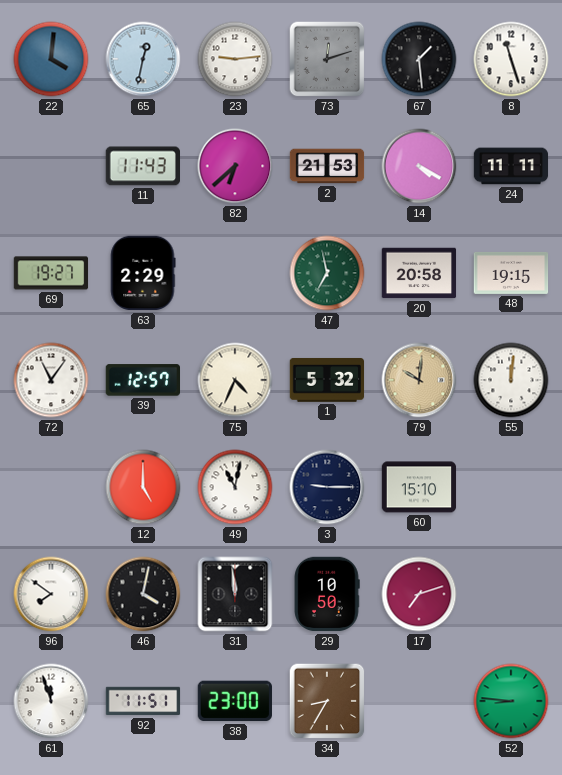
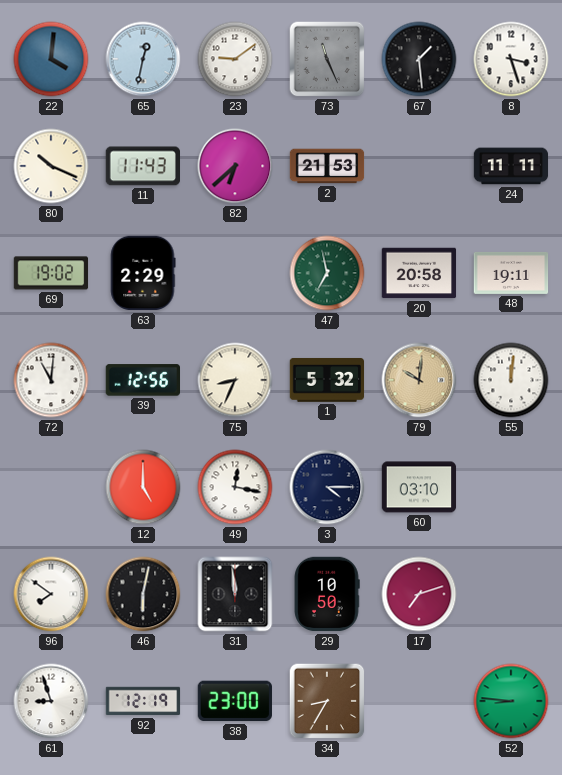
23: 9:14 -> 9:09 (235, 59)
73: 12:12 -> 11:26 (327, 59)
8: 11:27 -> 3:27 (511, 59)
80: none -> 10:19 (51, 166)
14: 4:20 -> none (419, 166)
69: 19:27 -> 19:02 (51, 273)
48: 19:15 -> 19:11 (511, 273)
72: 11:06 -> 11:01 (51, 380)
39: 12:57 -> 12:56 (142, 380)
75: 4:34 -> 8:34 (235, 380)
49: 11:02 -> 12:17 (235, 487)
3: 9:15 -> 4:15 (327, 487)
60: 15:10 -> 03:10 (419, 487)
46: 4:02 -> 6:02 (143, 594)
61: 11:57 -> 8:57 (51, 701)
92: 11:51 -> 12:19 (143, 701)
